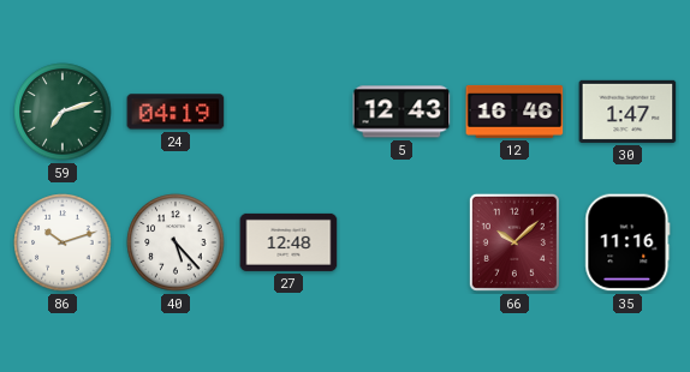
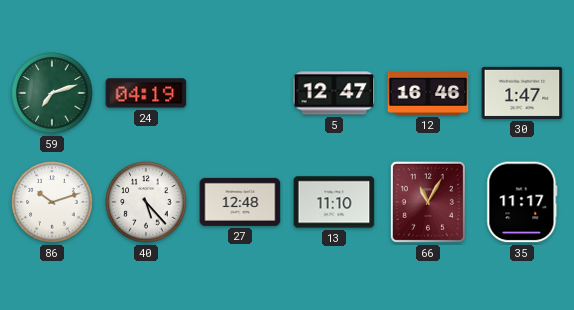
5: 12:43 -> 12:47 (334, 93)
13: none -> 11:10 (334, 202)
66: 10:08 -> 11:05 (428, 202)
35: 11:16 -> 11:17 (522, 202)
